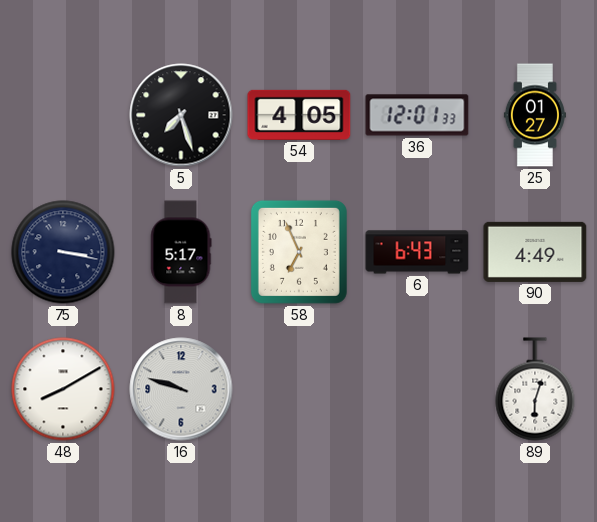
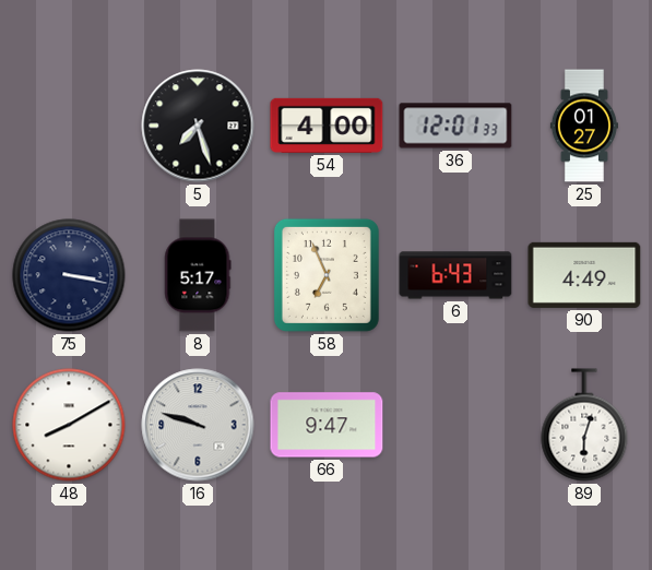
54: 4:05 -> 4:00 (327, 126)
66: none -> 9:47 (327, 425)
